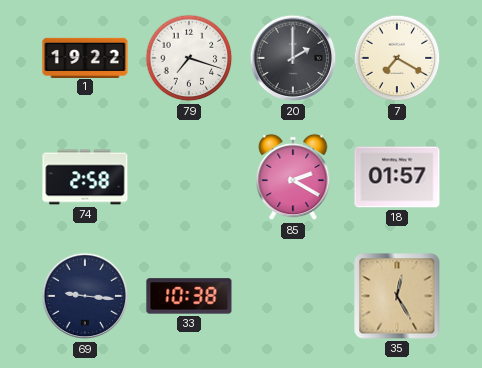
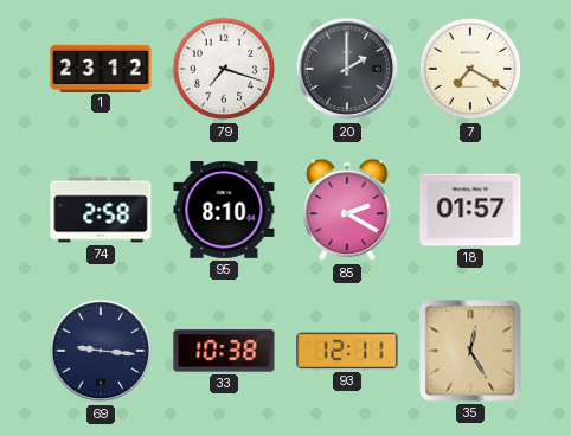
1: 19:22 -> 23:12 (101, 68)
95: none -> 8:10 (224, 211)
93: none -> 12:11 (347, 351)
